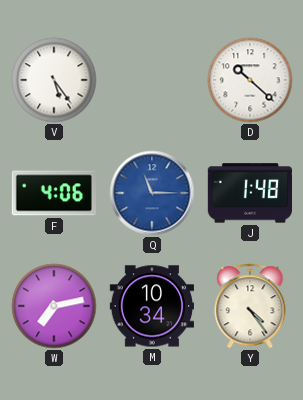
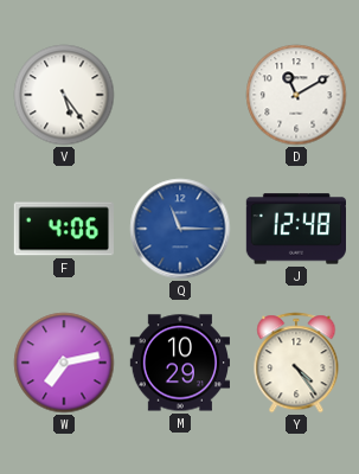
D: 10:22 -> 11:10 (296, 95)
J: 1:48 -> 12:48 (295, 229)
M: 10:34 -> 10:29 (179, 363)
